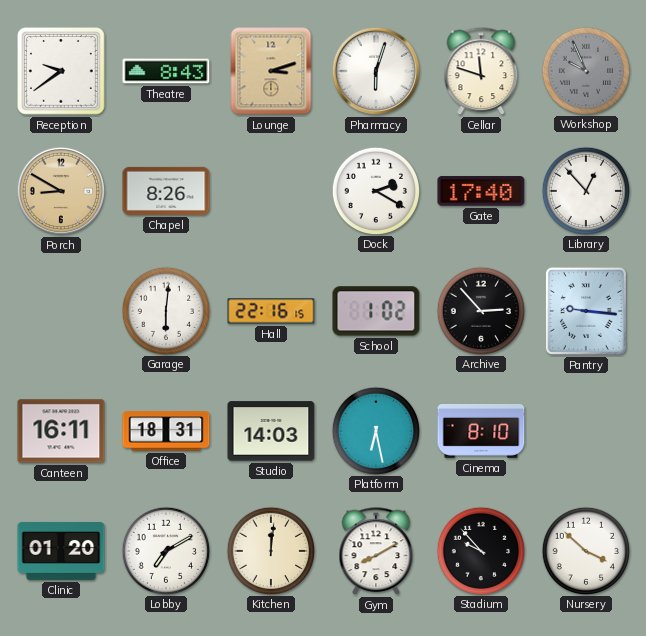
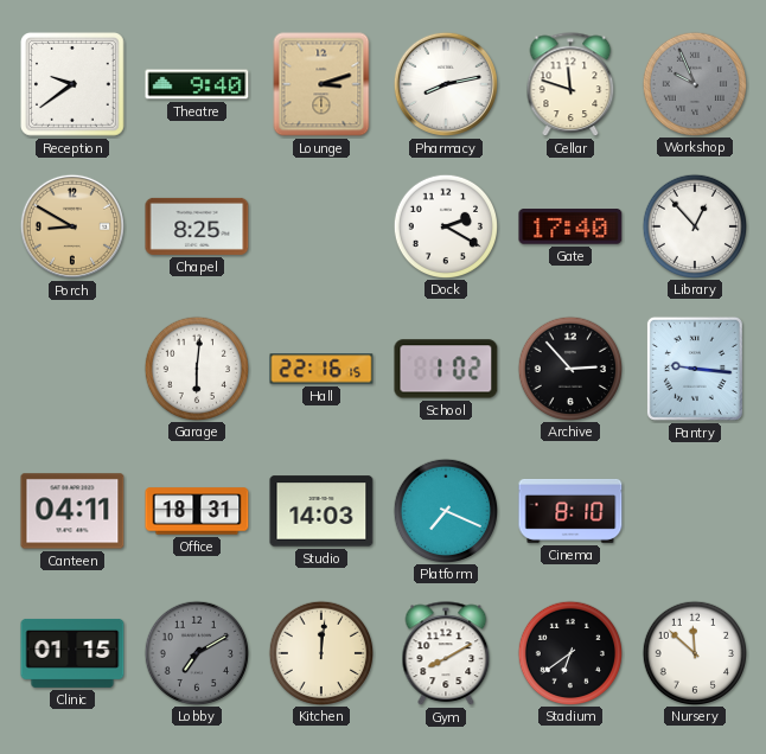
Theatre: 8:43 -> 9:40 (197, 84)
Pharmacy: 6:03 -> 8:13 (446, 84)
Chapel: 8:26 -> 8:25 (197, 226)
Canteen: 16:11 -> 04:11 (72, 511)
Platform: 6:28 -> 7:19 (445, 510)
Clinic: 01:20 -> 01:15 (72, 653)
Lobby dial: white -> grey (196, 652)
Stadium: 9:53 -> 6:39 (569, 652)
Nursery: 3:52 -> 11:52 (694, 652)
